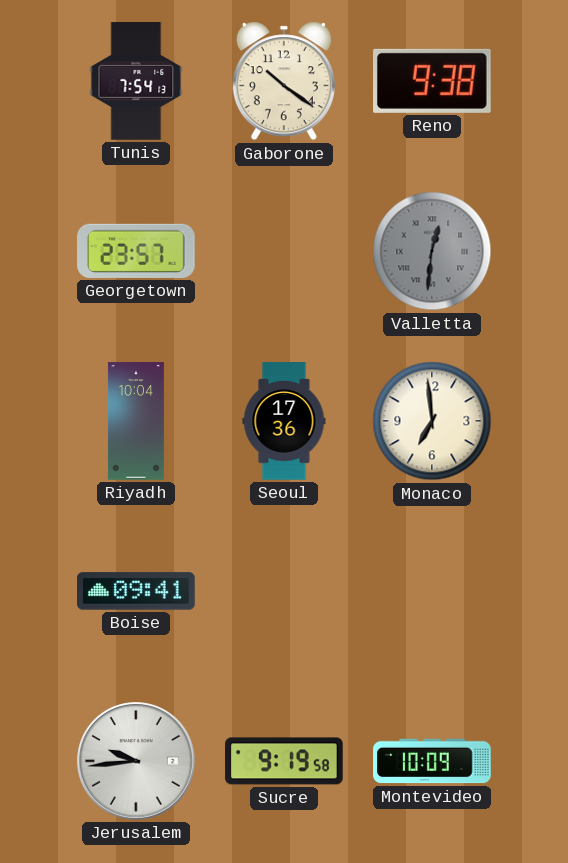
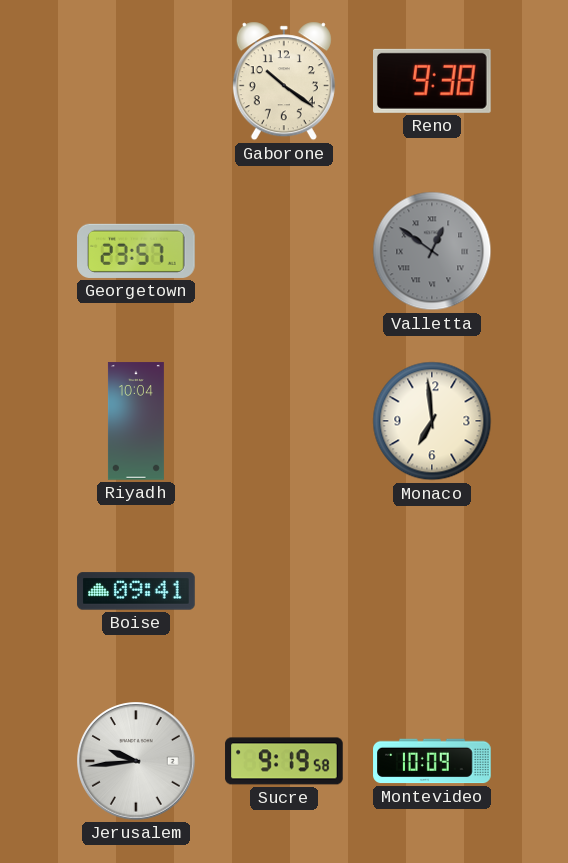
Tunis: 7:54 -> none (136, 81)
Valletta: 12:31 -> 12:51 (432, 251)
Seoul: 17:36 -> none (284, 421)
